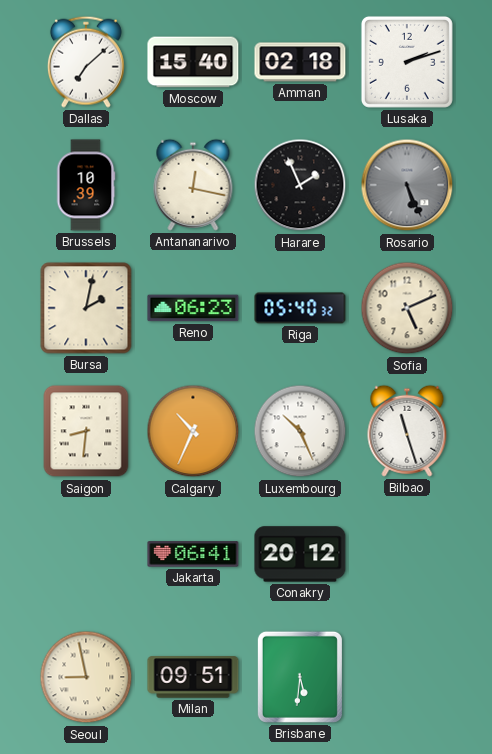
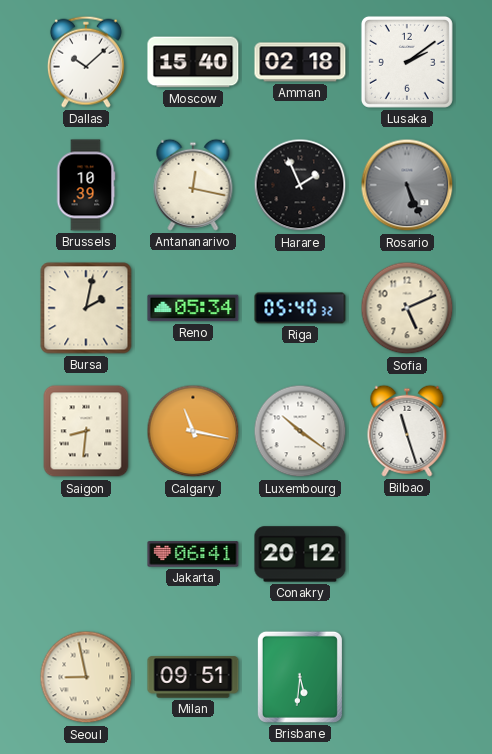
Dallas: 7:08 -> 10:08 (86, 62)
Lusaka: 2:12 -> 2:09 (407, 62)
Reno: 06:23 -> 05:34 (193, 308)
Calgary: 10:34 -> 11:17 (193, 431)
Luxembourg: 10:26 -> 10:21 (300, 431)
